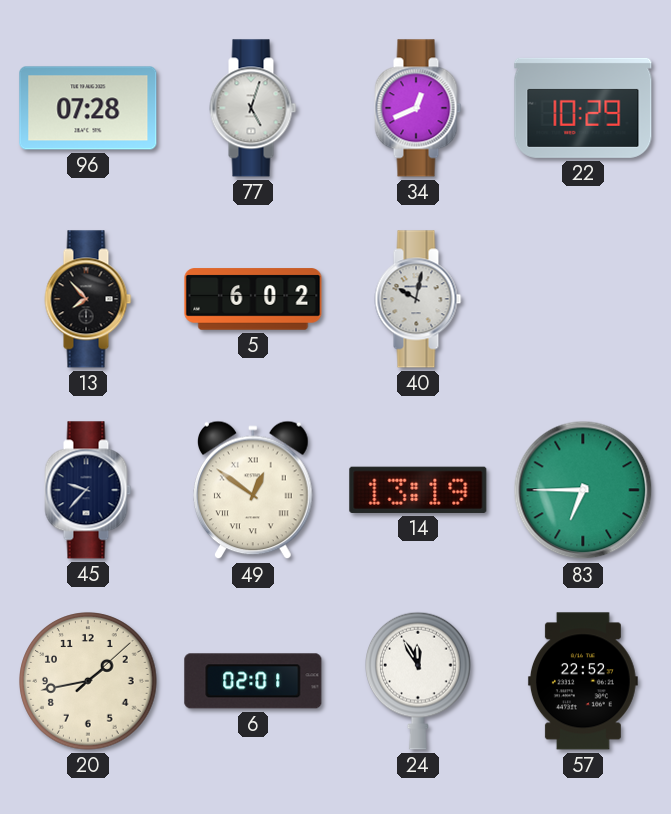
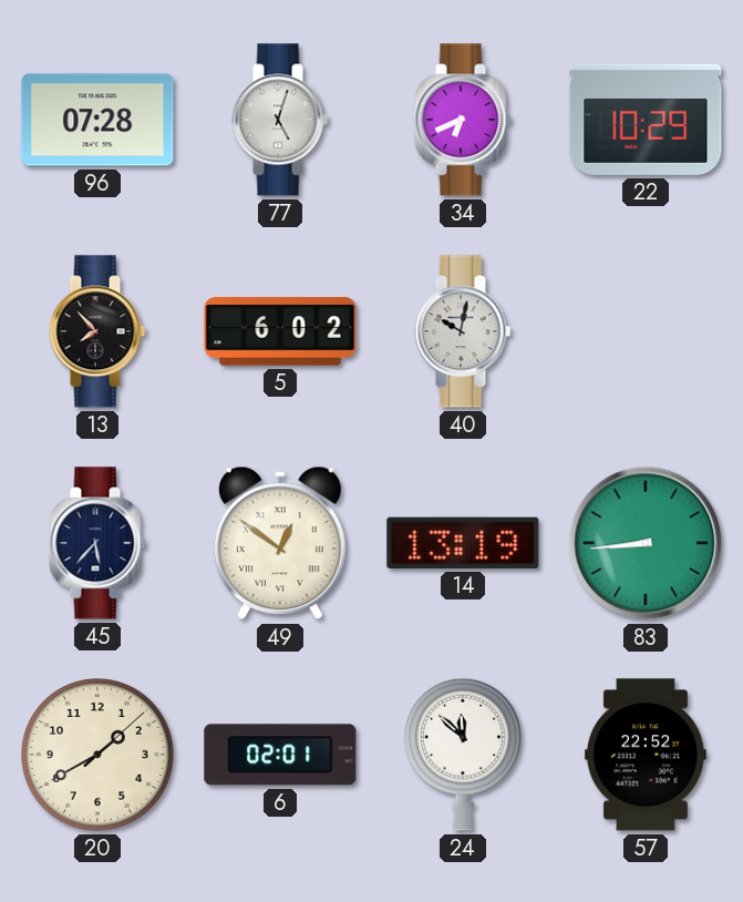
34: 12:41 -> 6:41 (463, 120)
45: 9:37 -> 5:37 (97, 543)
83: 6:45 -> 8:44 (646, 543)
20: 1:43 -> 1:40 (97, 755)
24: 11:55 -> 11:52 (464, 755)
